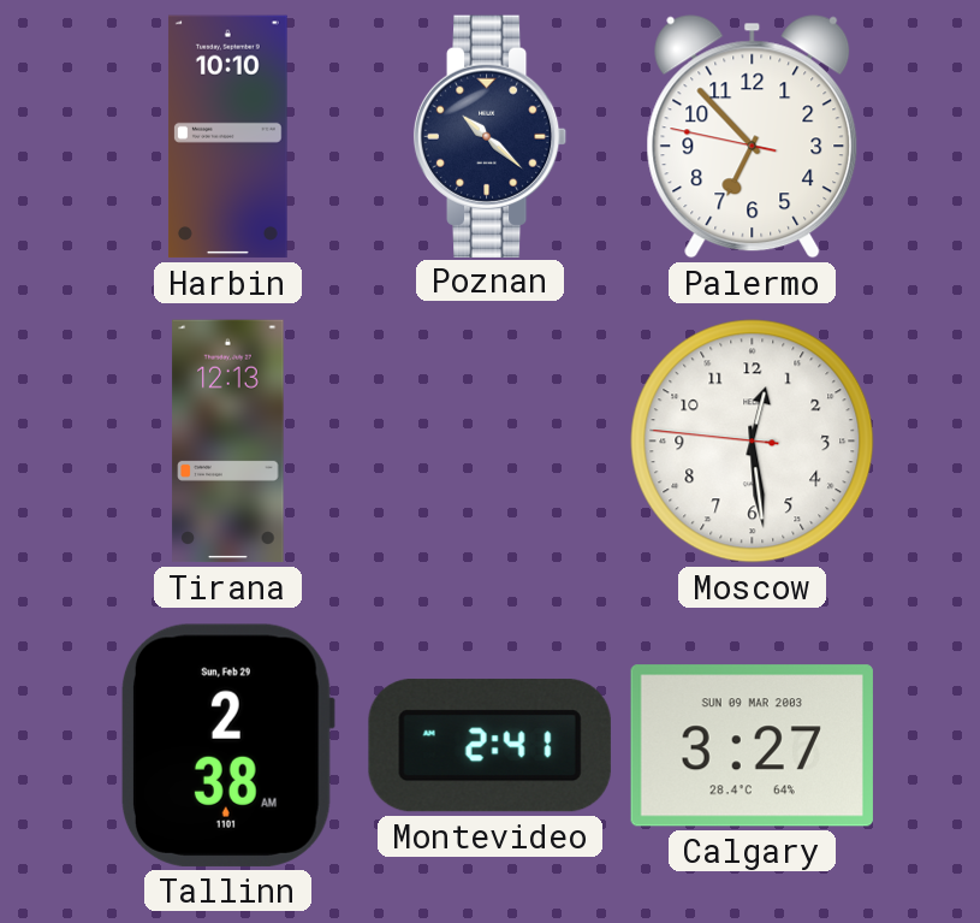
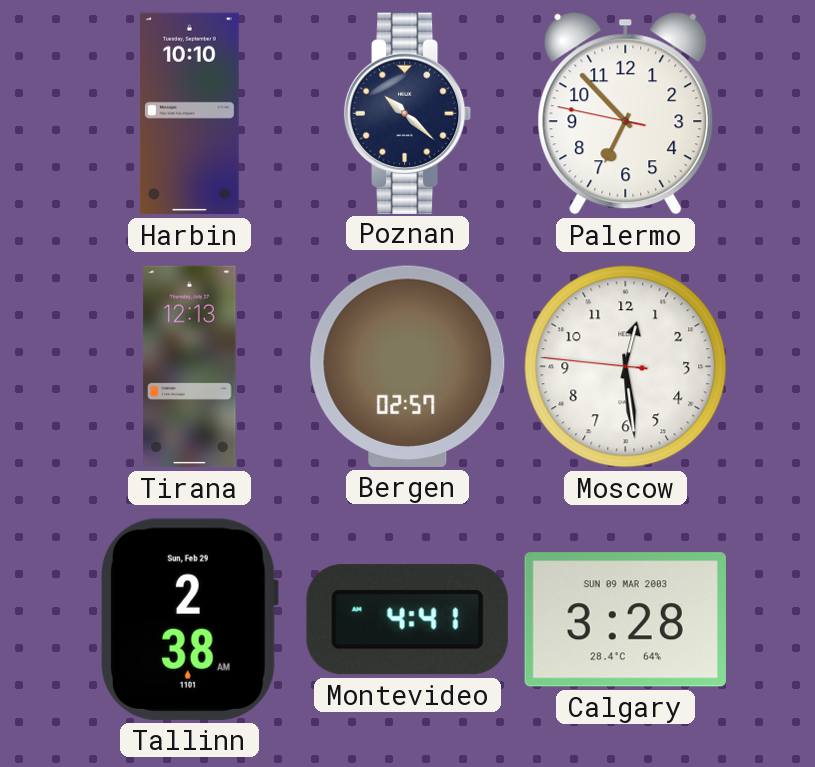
Bergen: none -> 02:57 (408, 366)
Montevideo: 2:41 -> 4:41 (407, 620)
Calgary: 3:27 -> 3:28 (625, 620)
